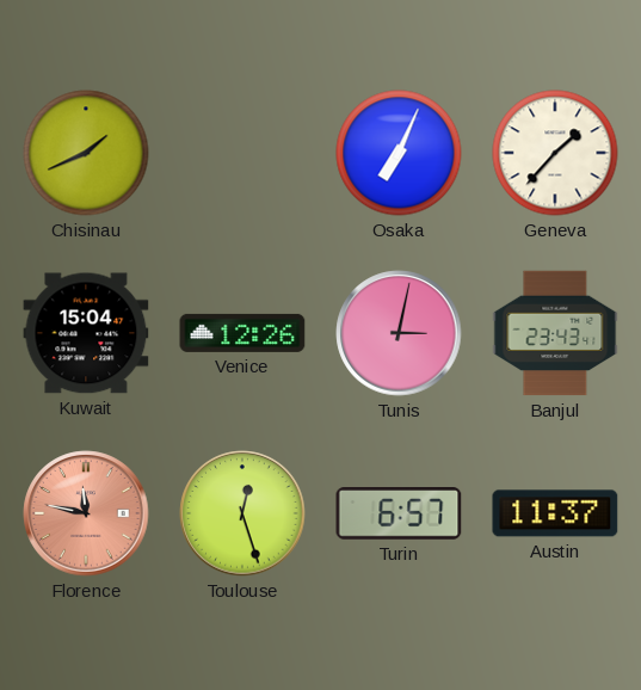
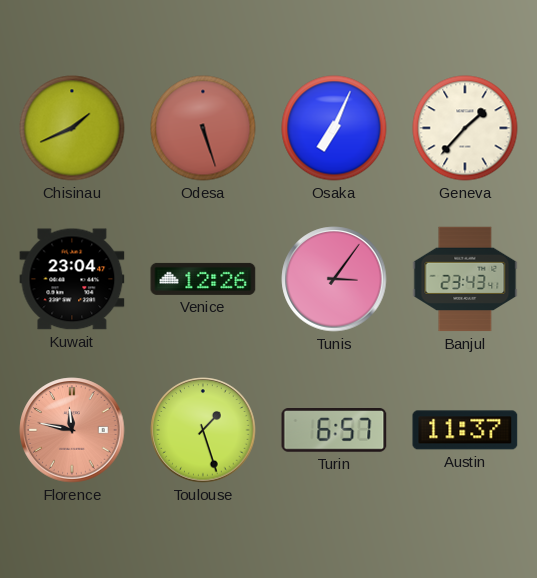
Odesa: none -> 5:27 (203, 128)
Kuwait: 15:04 -> 23:04 (72, 279)
Tunis: 3:02 -> 3:06 (334, 279)
Toulouse: 12:27 -> 1:27 (203, 430)
